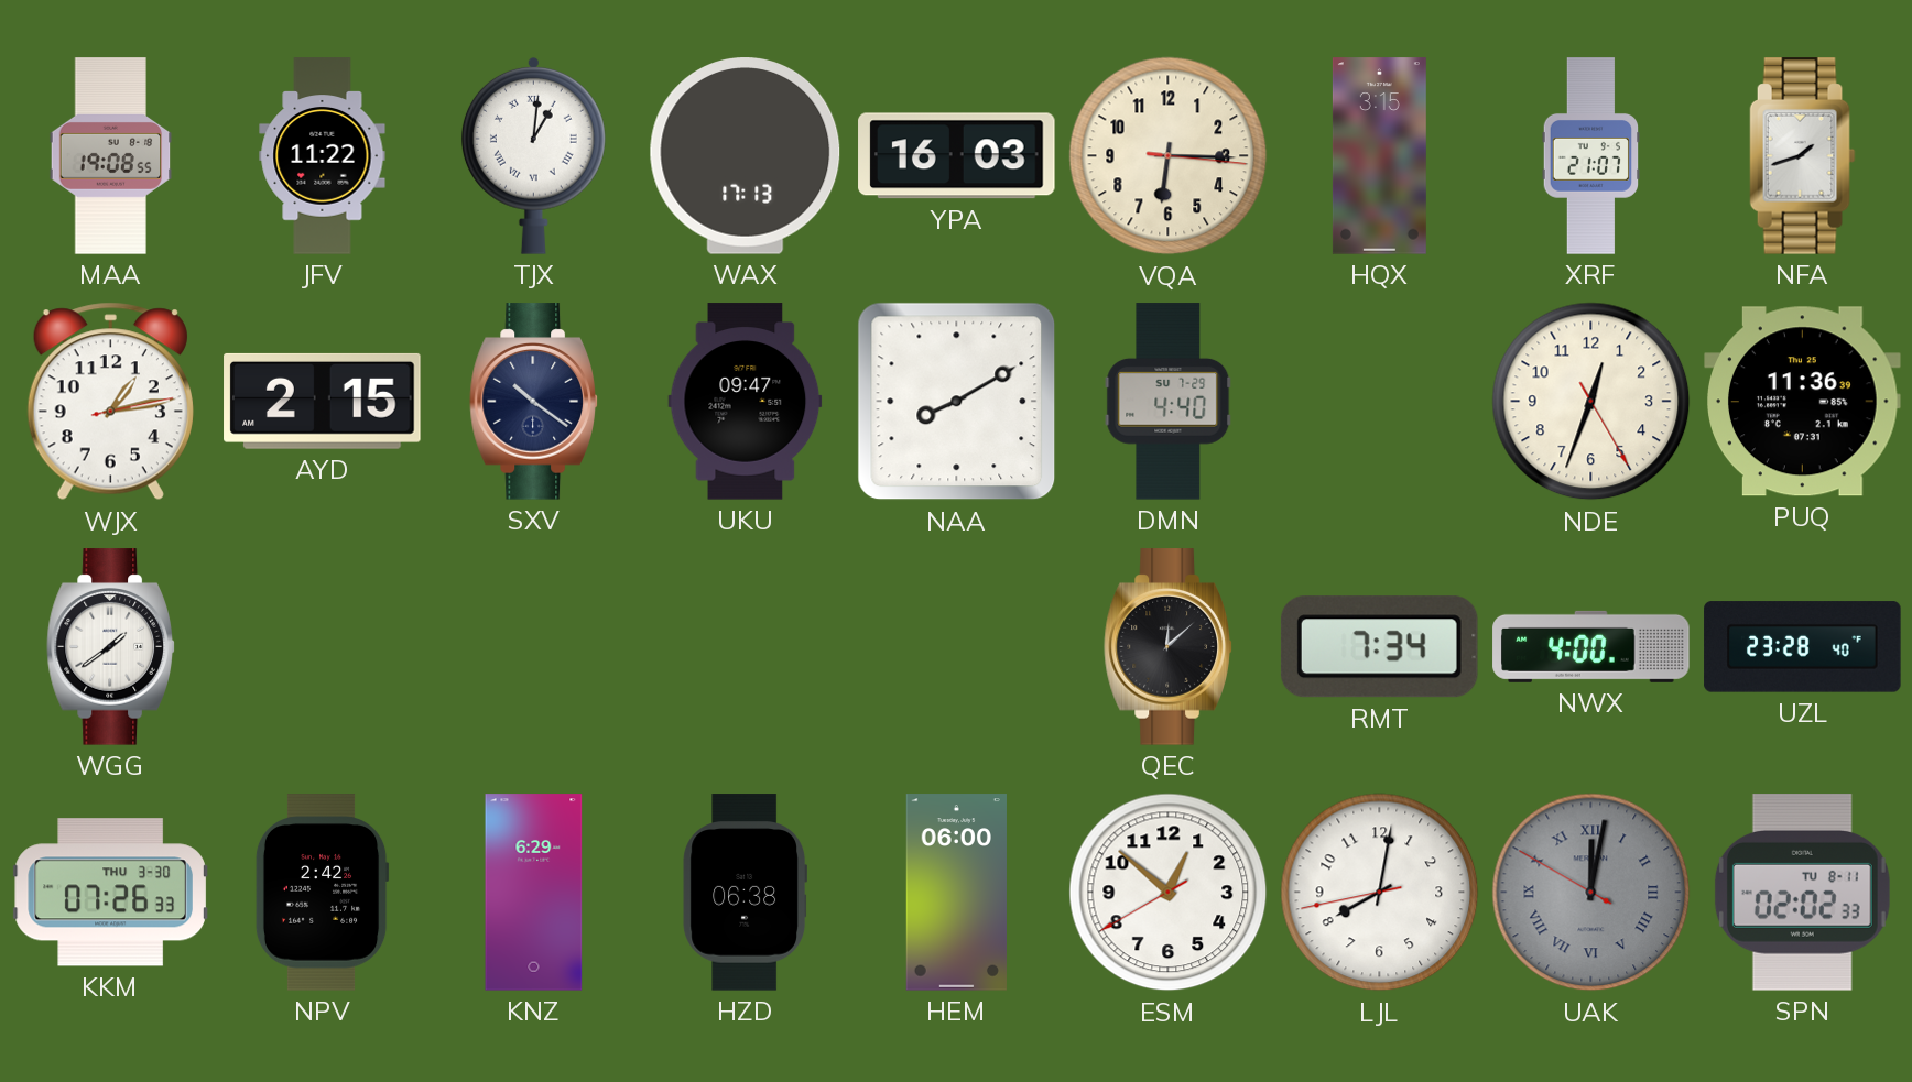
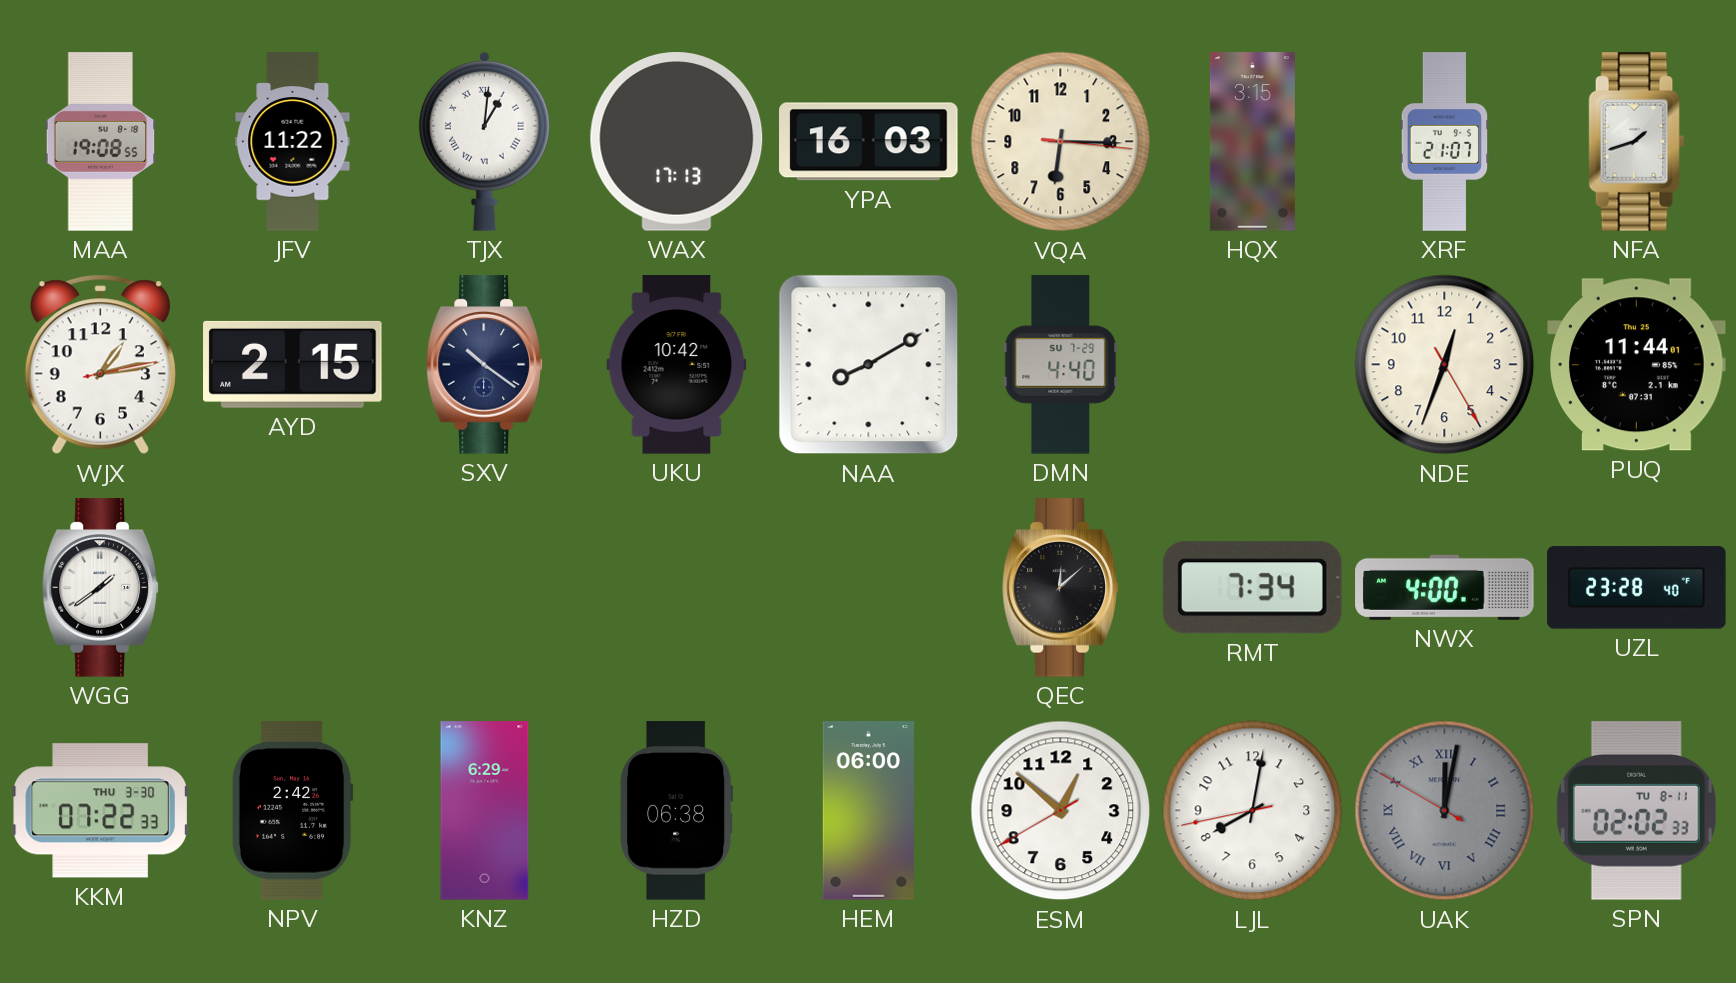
UKU: 09:47 -> 10:42 (677, 365)
PUQ: 11:36 -> 11:44 (1637, 365)
KKM: 07:26 -> 07:22 (100, 811)
